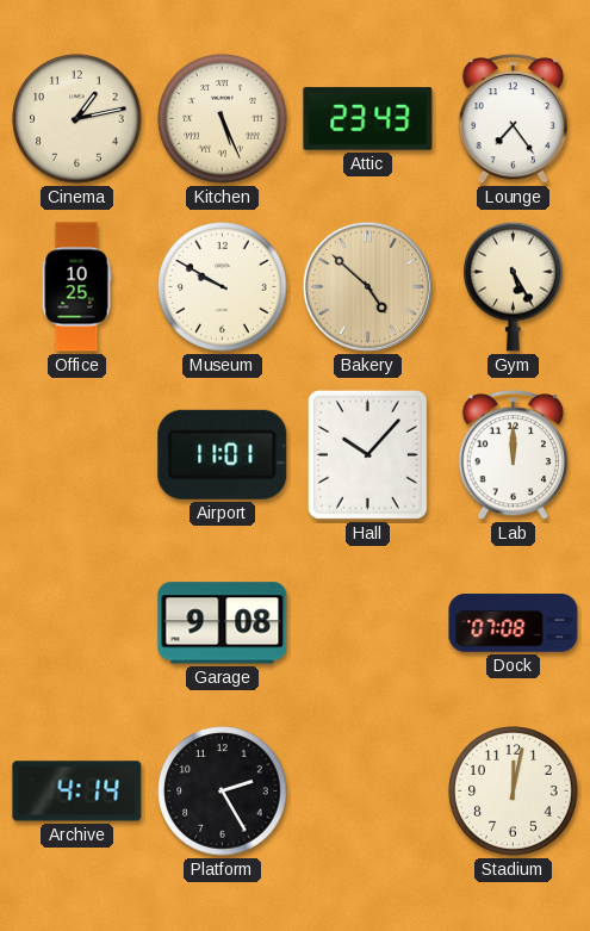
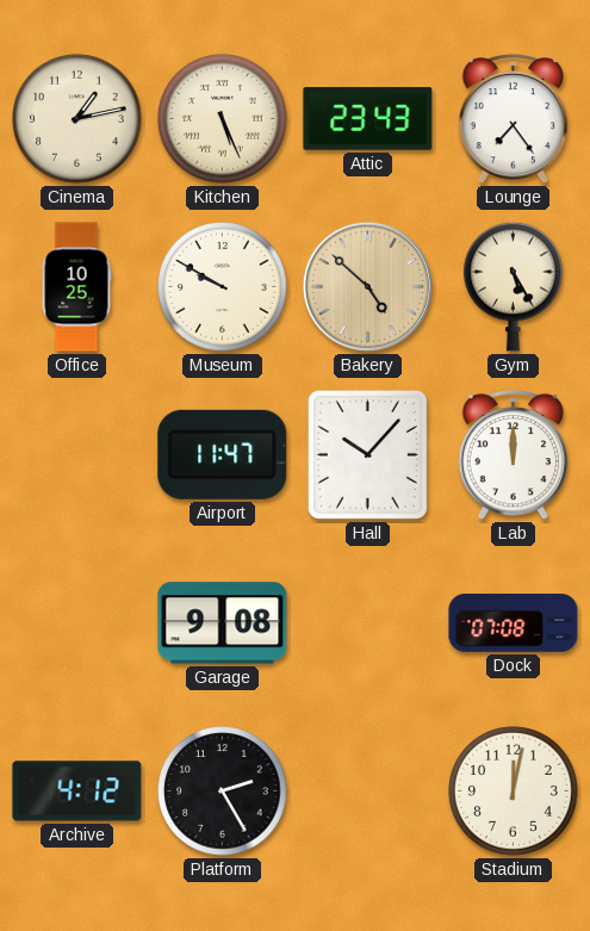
Airport: 11:01 -> 11:47 (223, 454)
Archive: 4:14 -> 4:12 (77, 792)
